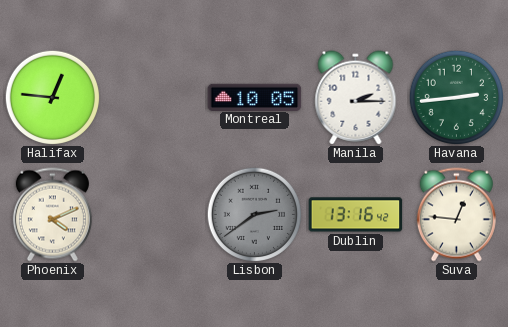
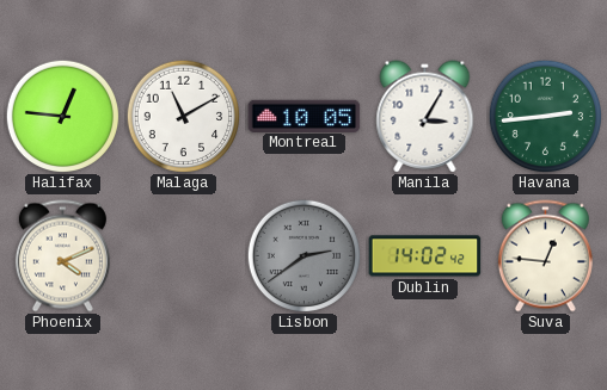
Malaga: none -> 11:10 (183, 116)
Manila: 2:15 -> 3:05 (425, 117)
Dublin: 13:16 -> 14:02 (425, 256)
